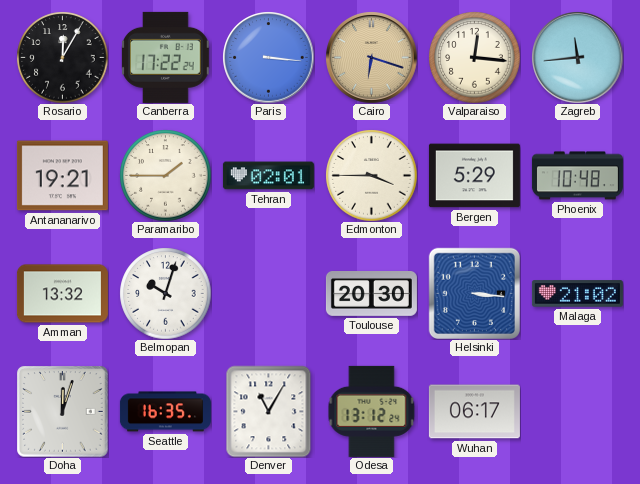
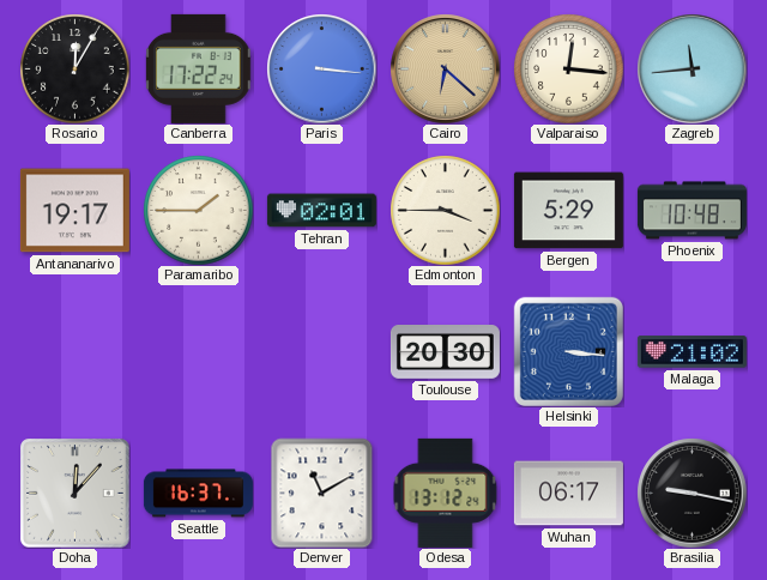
Cairo: 6:18 -> 6:22 (445, 68)
Antananarivo: 19:21 -> 19:17 (74, 211)
Amman: 13:32 -> none (62, 294)
Belmopan: 10:03 -> none (165, 293)
Doha: 12:03 -> 12:07 (74, 493)
Seattle: 16:35 -> 16:37 (198, 494)
Denver: 11:05 -> 11:10 (322, 493)
Brasilia: none -> 9:17 (691, 493)
